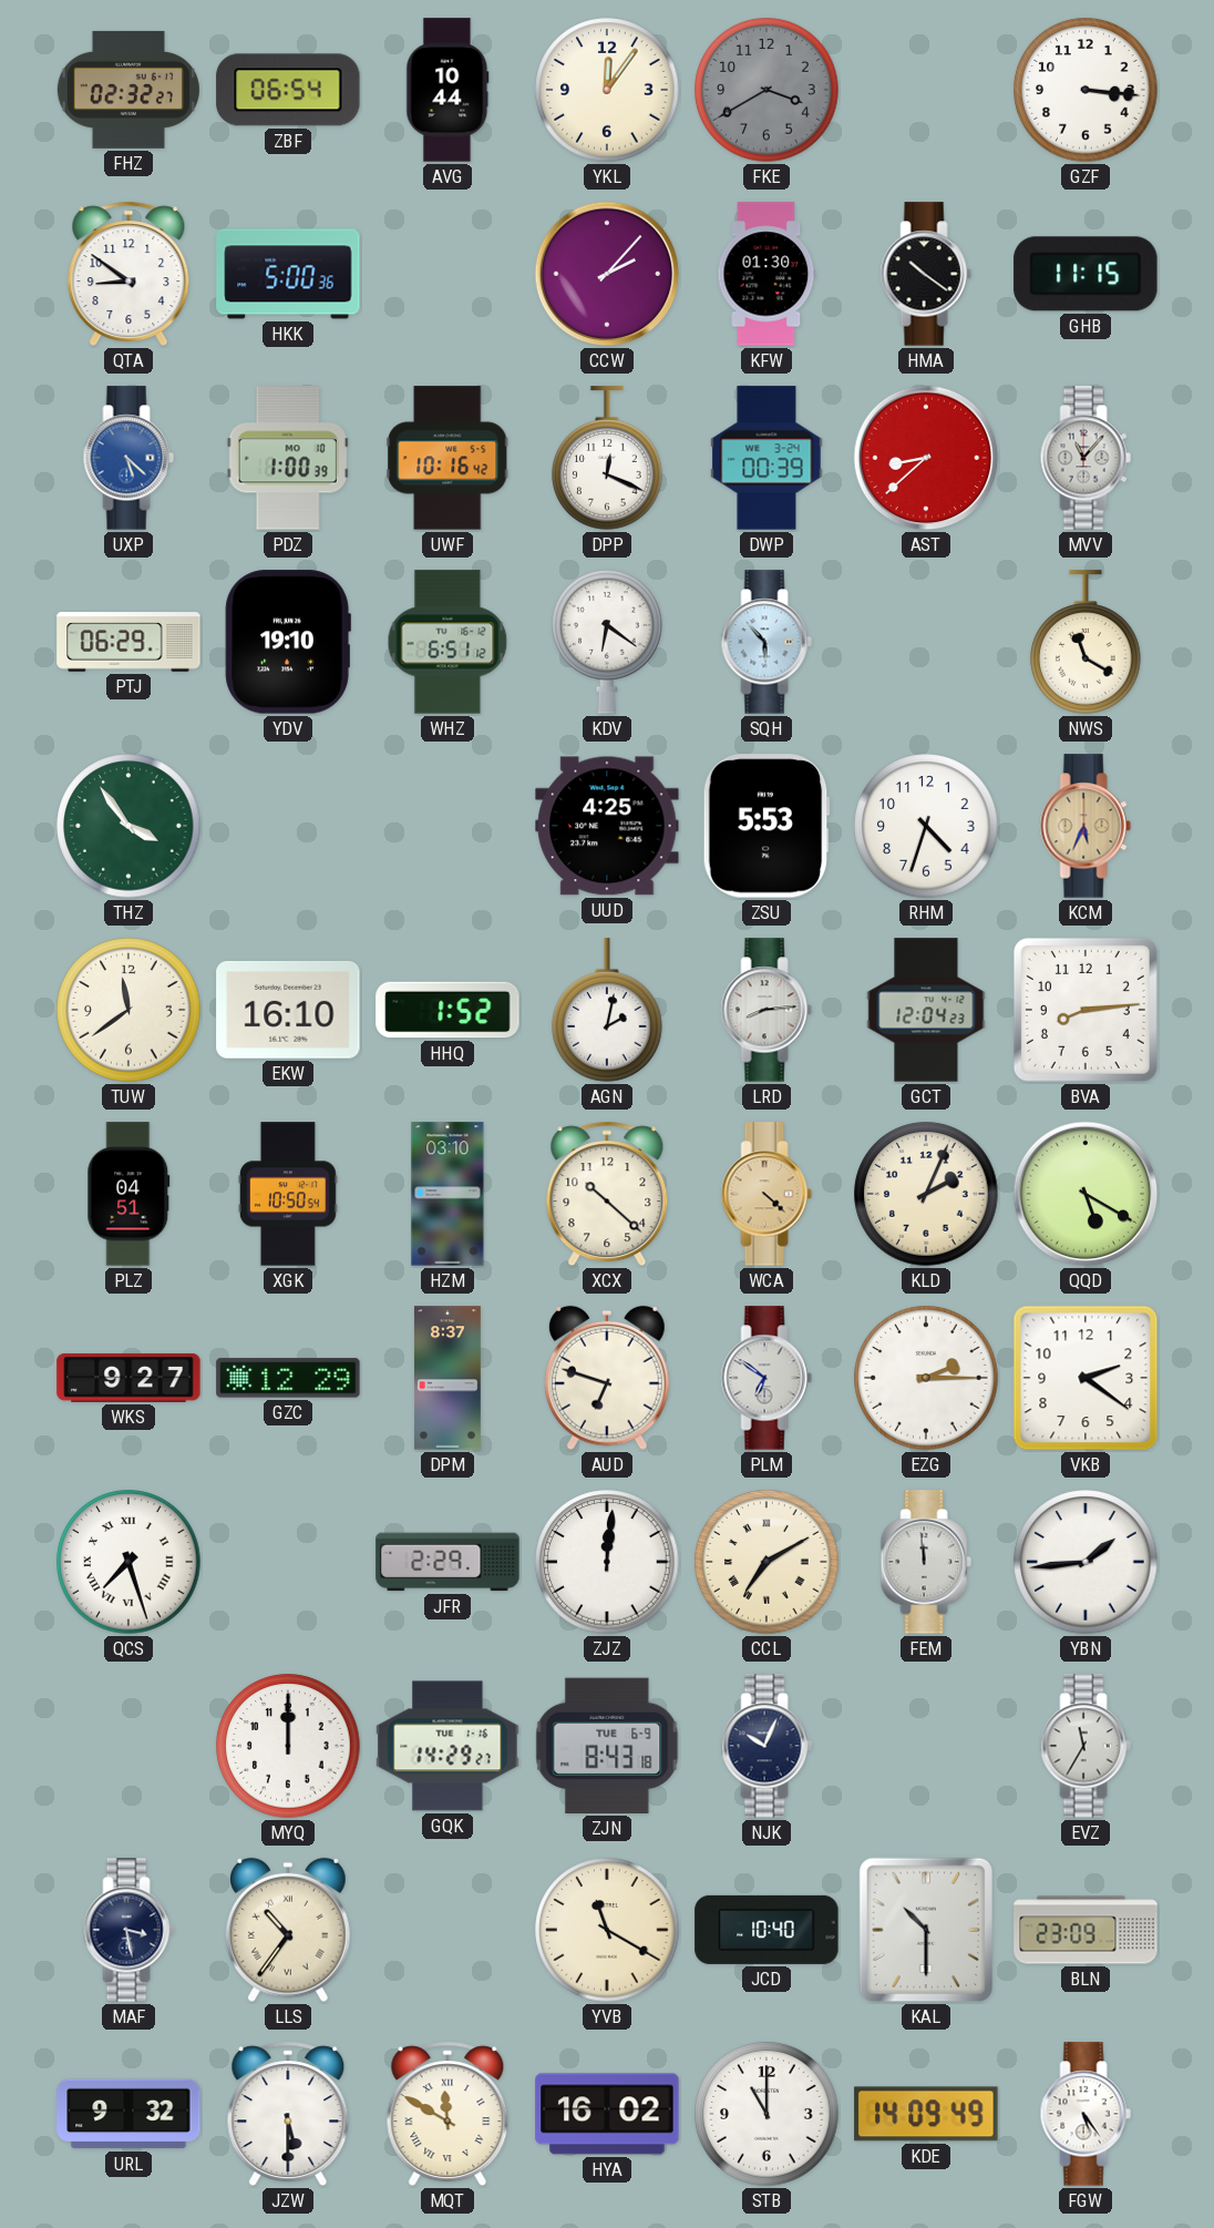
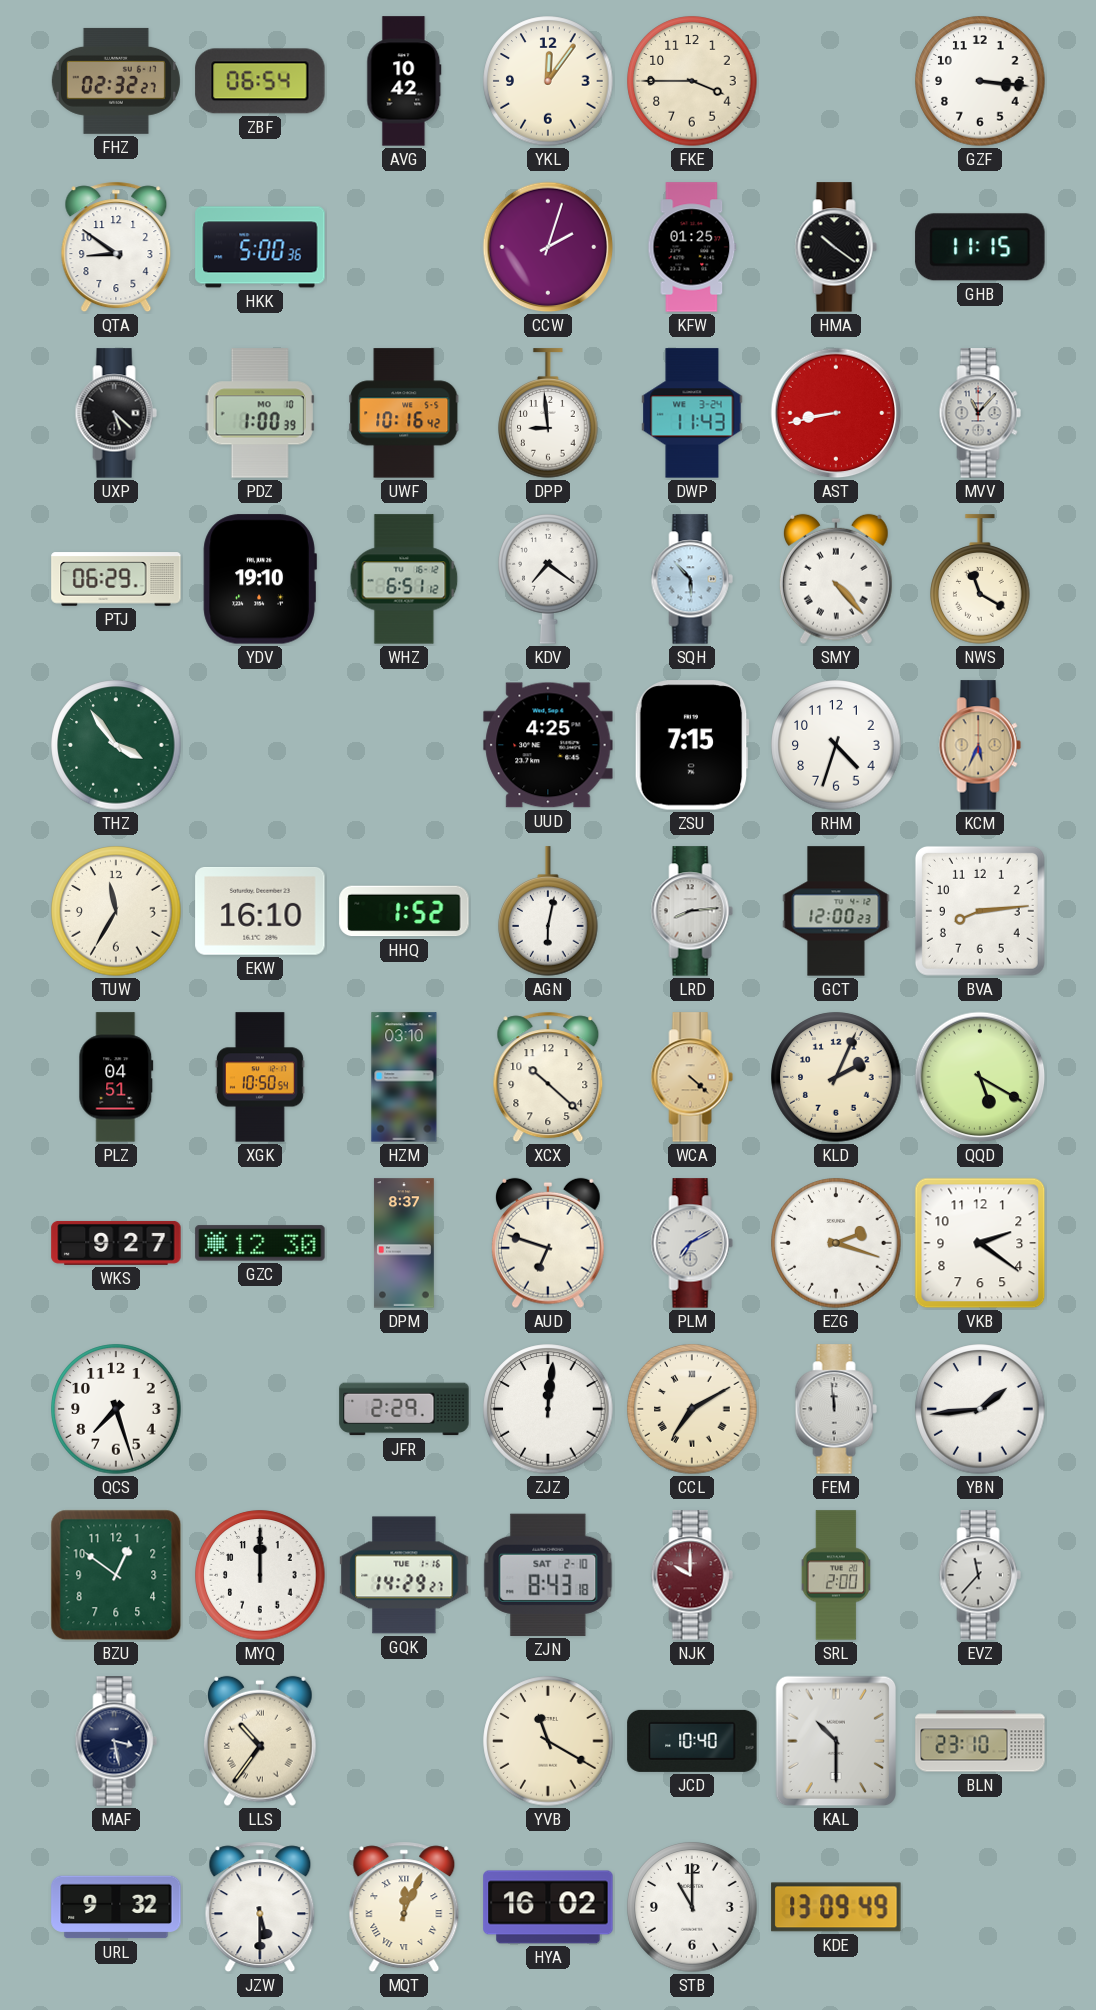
AVG: 10:44 -> 10:42 (404, 81)
FKE: 3:40 -> 3:45 (692, 81)
FKE dial: grey -> cream (692, 81)
CCW: 2:07 -> 2:03 (548, 247)
KFW: 01:30 -> 01:25 (692, 247)
UXP dial: blue -> black (116, 413)
DPP: 12:19 -> 8:59 (548, 413)
DWP: 00:39 -> 11:43 (692, 413)
AST: 8:38 -> 8:43 (836, 413)
KDV: 6:21 -> 7:21 (548, 579)
SMY: none -> 4:23 (837, 579)
ZSU: 5:53 -> 7:15 (692, 745)
TUW: 11:39 -> 11:35 (116, 911)
AGN: 2:02 -> 6:02 (548, 911)
GCT: 12:04 -> 12:00 (836, 911)
GZC: 12:29 -> 12:30 (260, 1243)
PLM: 6:51 -> 7:10 (692, 1243)
EZG: 2:15 -> 2:18 (836, 1243)
QCS numerals: Roman -> Arabic (116, 1409)
BZU: none -> 12:51 (116, 1575)
ZJN date: TUE 6-9 -> SAT 2-10 (548, 1575)
NJK: 10:04 -> 10:00 (692, 1575)
NJK dial: navy -> burgundy (692, 1575)
SRL: none -> 2:00 (836, 1575)
EVZ: 11:35 -> 11:37 (980, 1575)
BLN: 23:09 -> 23:10 (980, 1741)
MQT: 11:50 -> 12:04 (404, 1907)
KDE: 14:09 -> 13:09 (836, 1907)
FGW: 5:24 -> none (1086, 2114)
